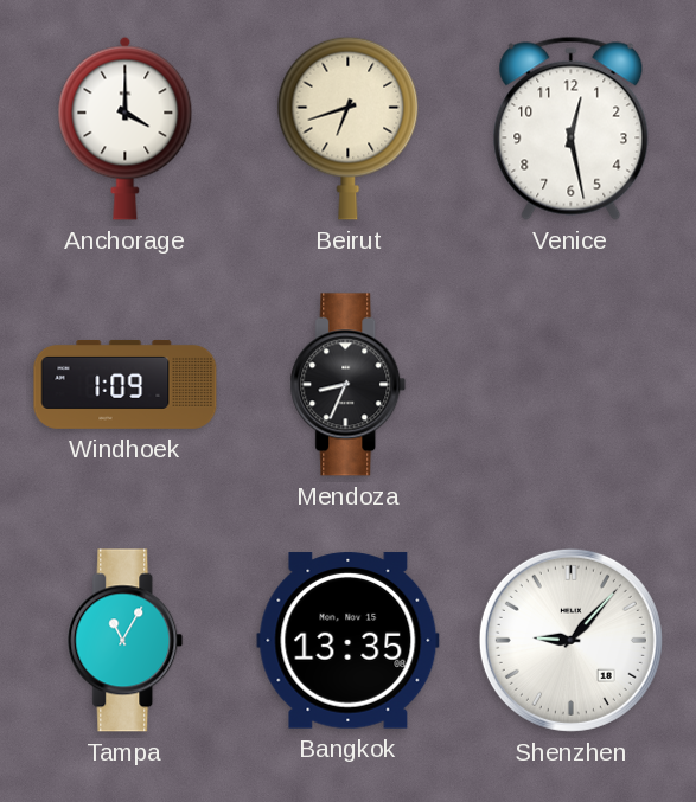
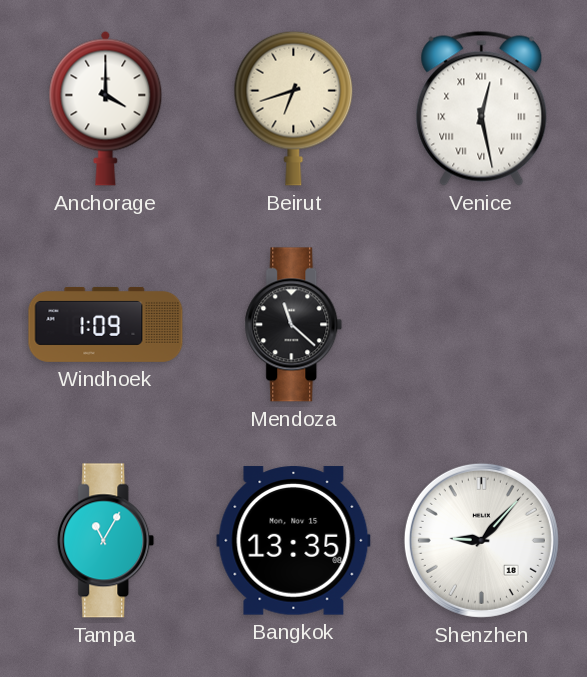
Venice numerals: Arabic -> Roman (482, 108)
Mendoza: 8:34 -> 11:22 (294, 325)
